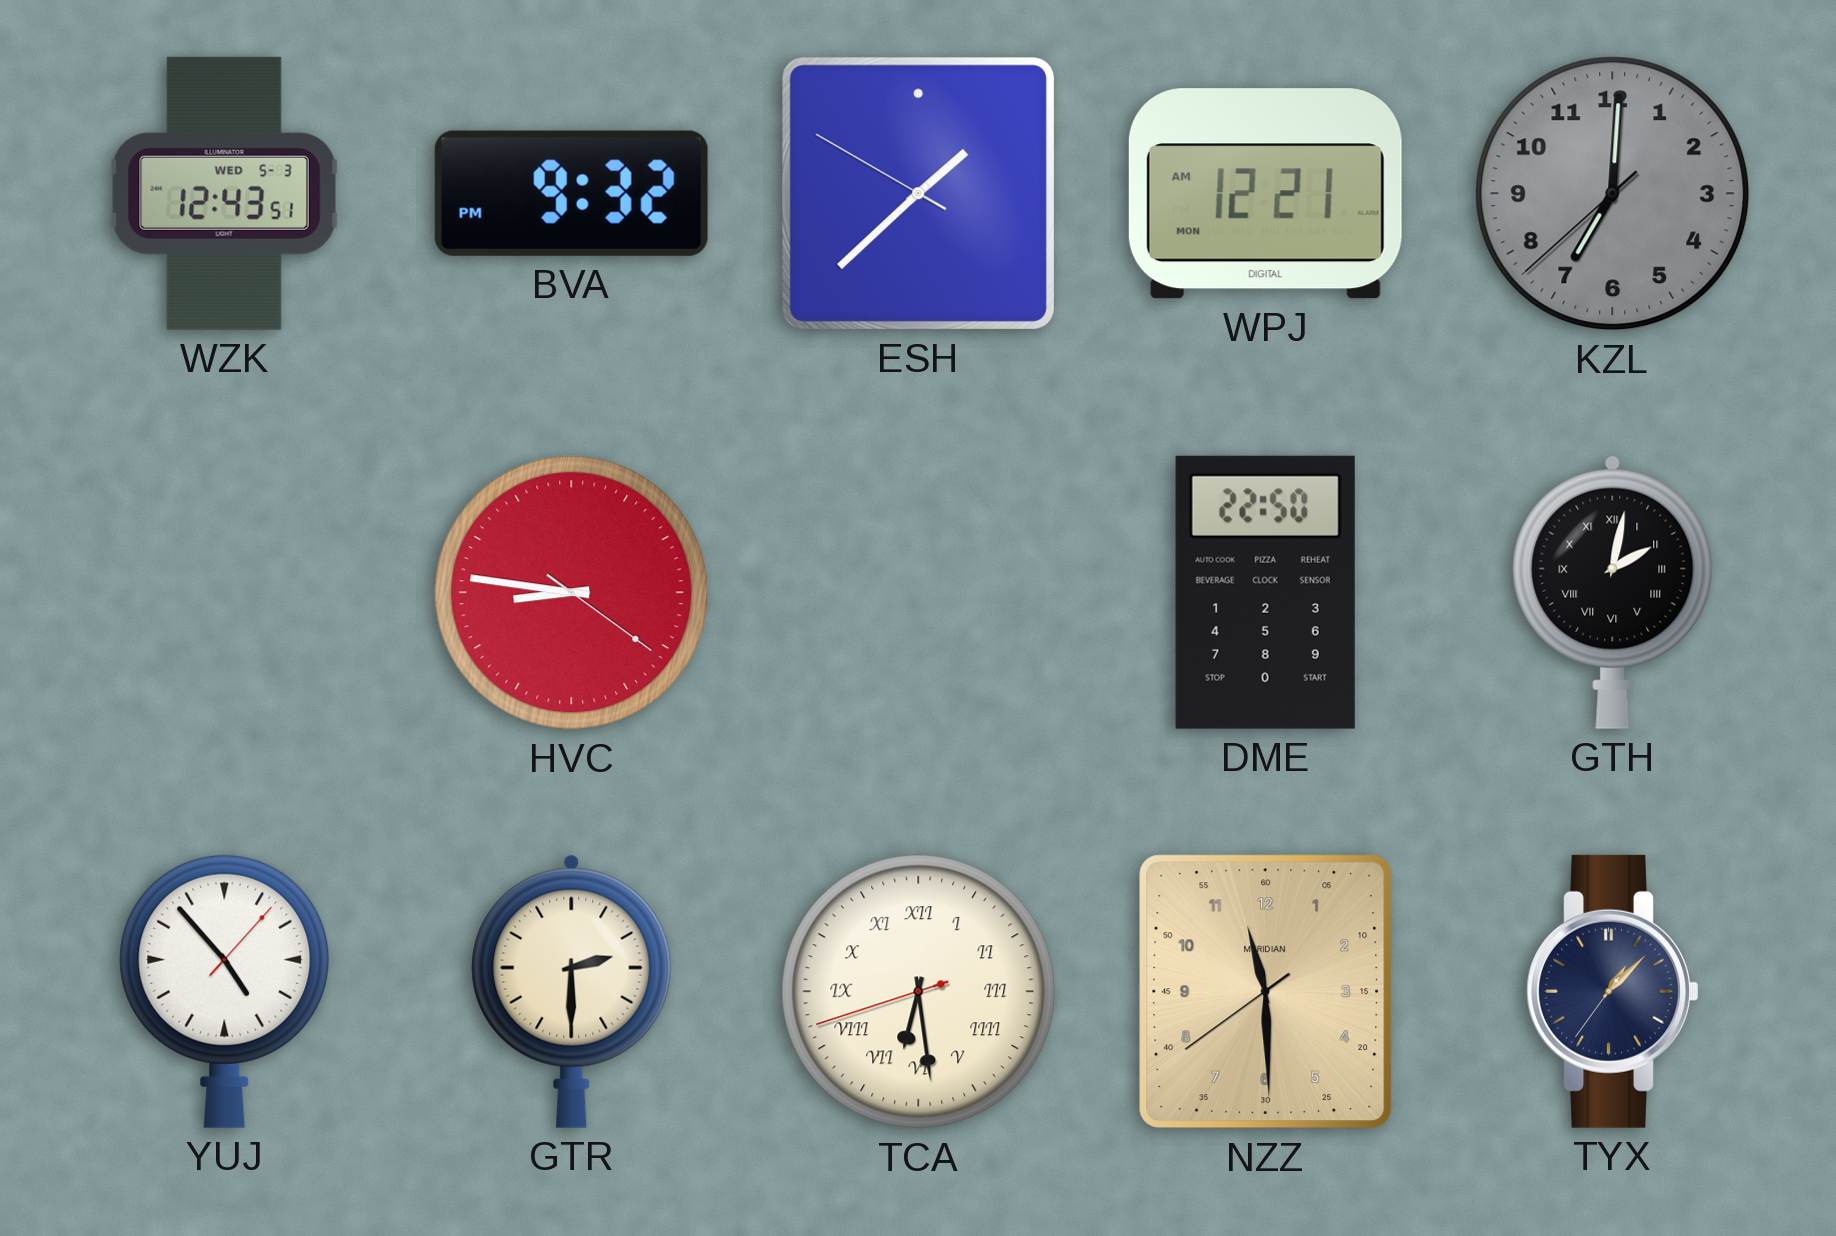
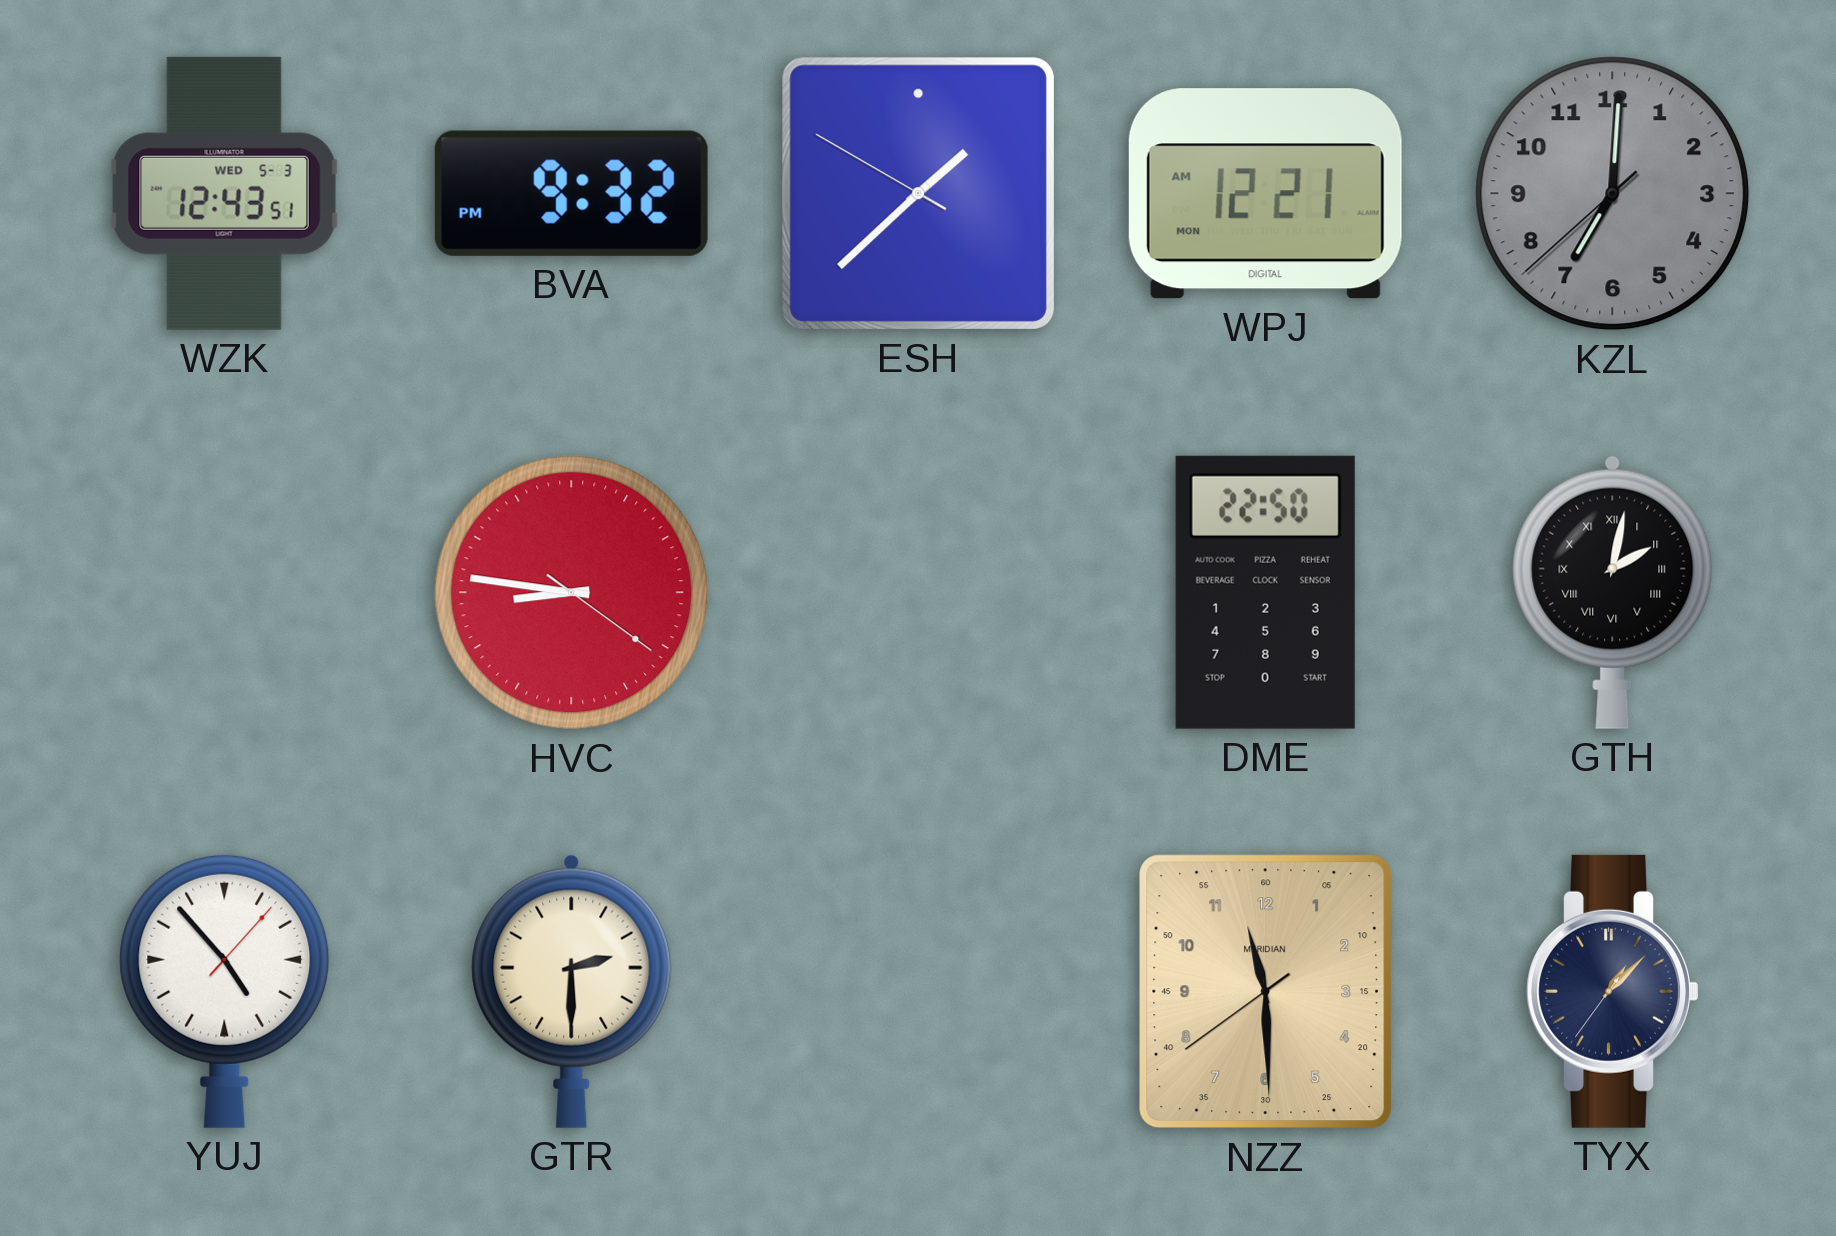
TCA: 6:28 -> none (919, 992)
